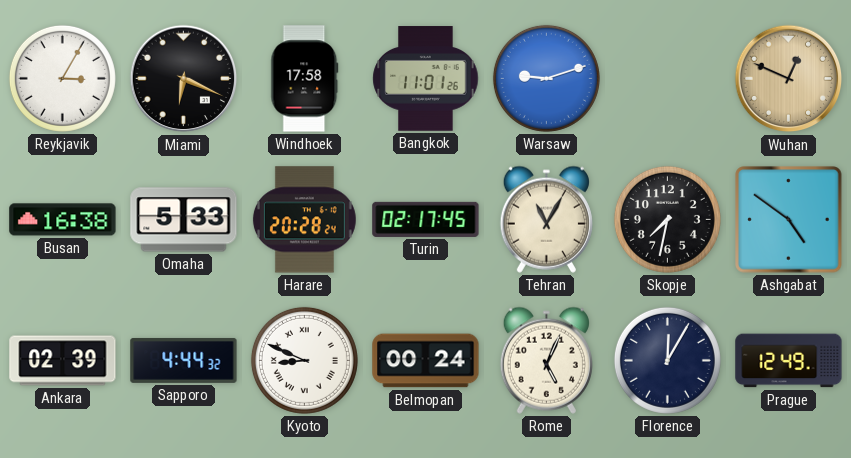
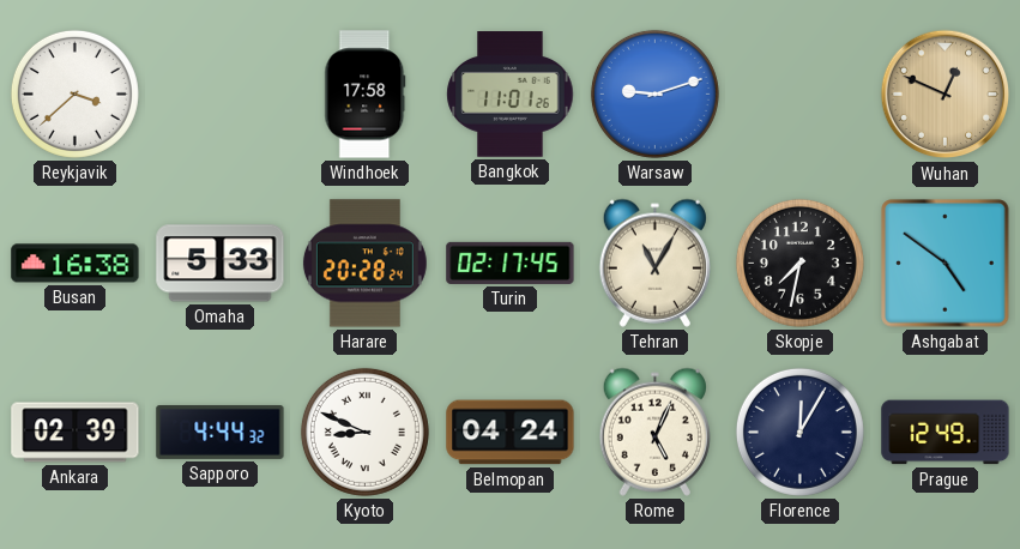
Reykjavik: 3:05 -> 3:38 (74, 93)
Miami: 6:19 -> none (184, 79)
Belmopan: 00:24 -> 04:24 (511, 433)
